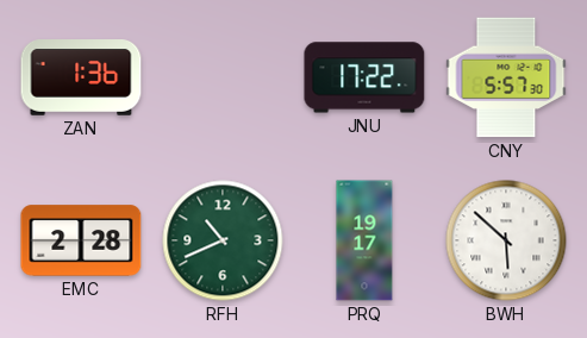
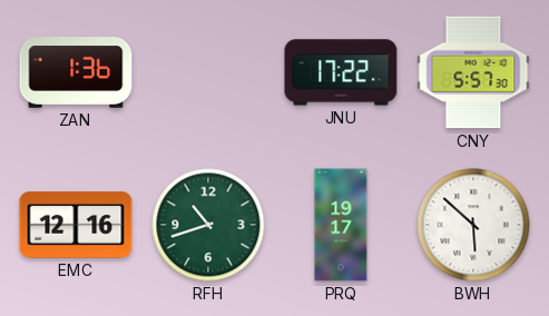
EMC: 2:28 -> 12:16 (76, 225)
RFH: 10:41 -> 10:42 (208, 225)
